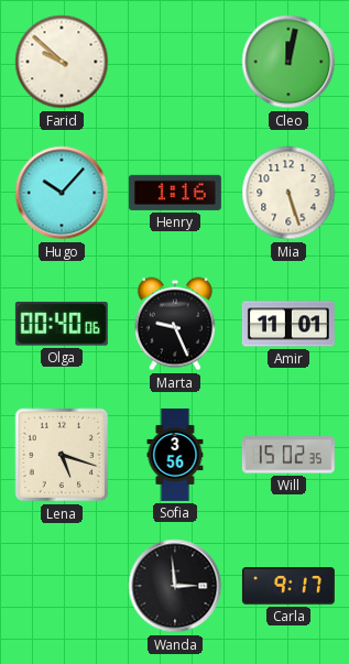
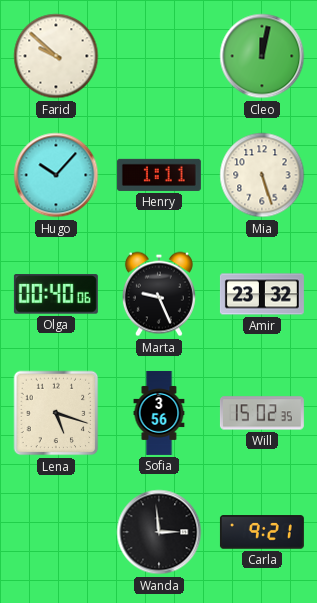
Henry: 1:16 -> 1:11 (159, 175)
Amir: 11:01 -> 23:32 (262, 294)
Carla: 9:17 -> 9:21 (262, 532)
